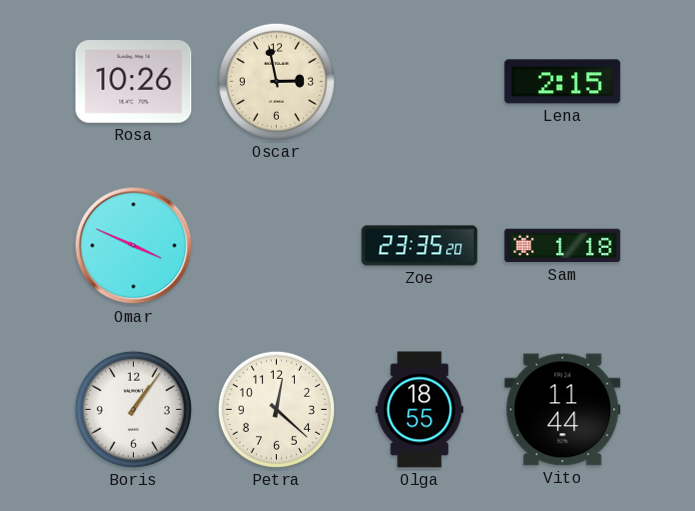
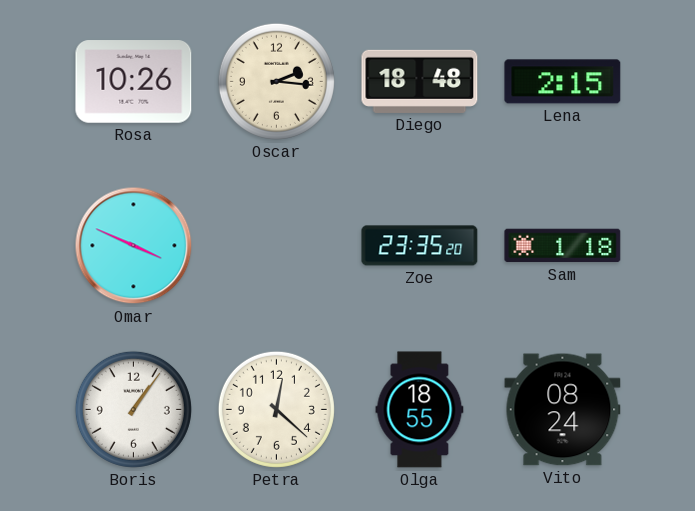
Oscar: 2:58 -> 2:16 (276, 81)
Diego: none -> 18:48 (420, 81)
Vito: 11:44 -> 08:24 (563, 410)
